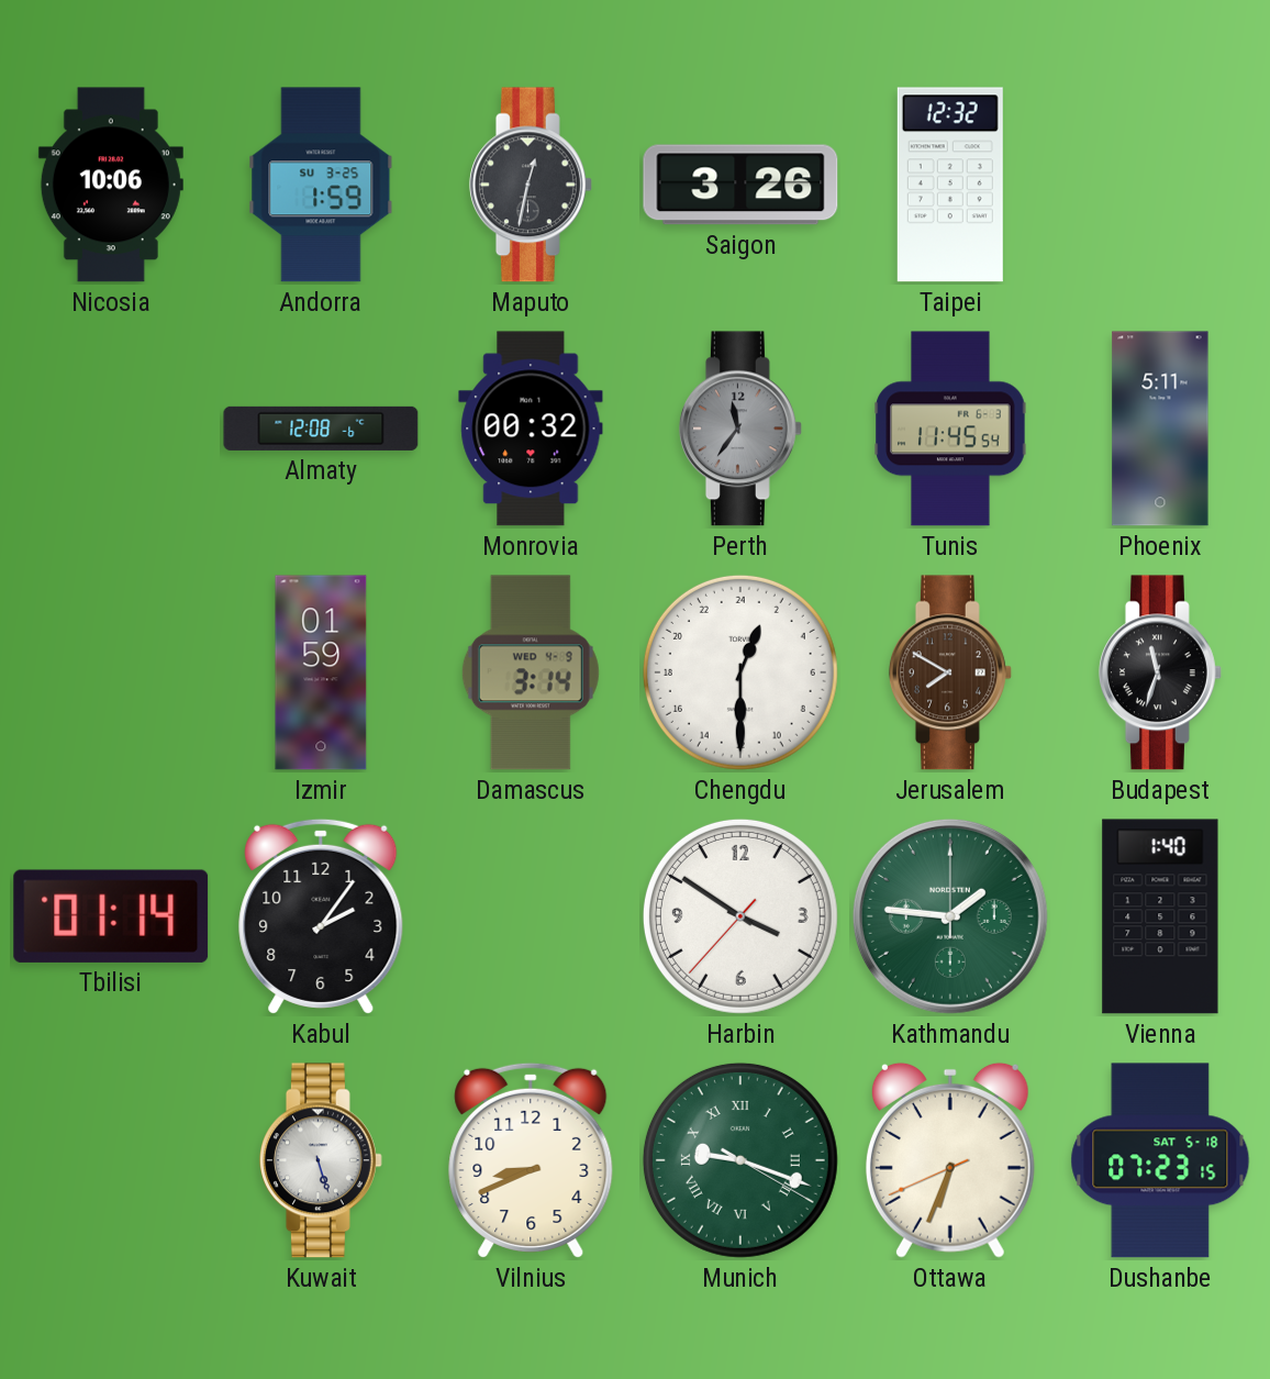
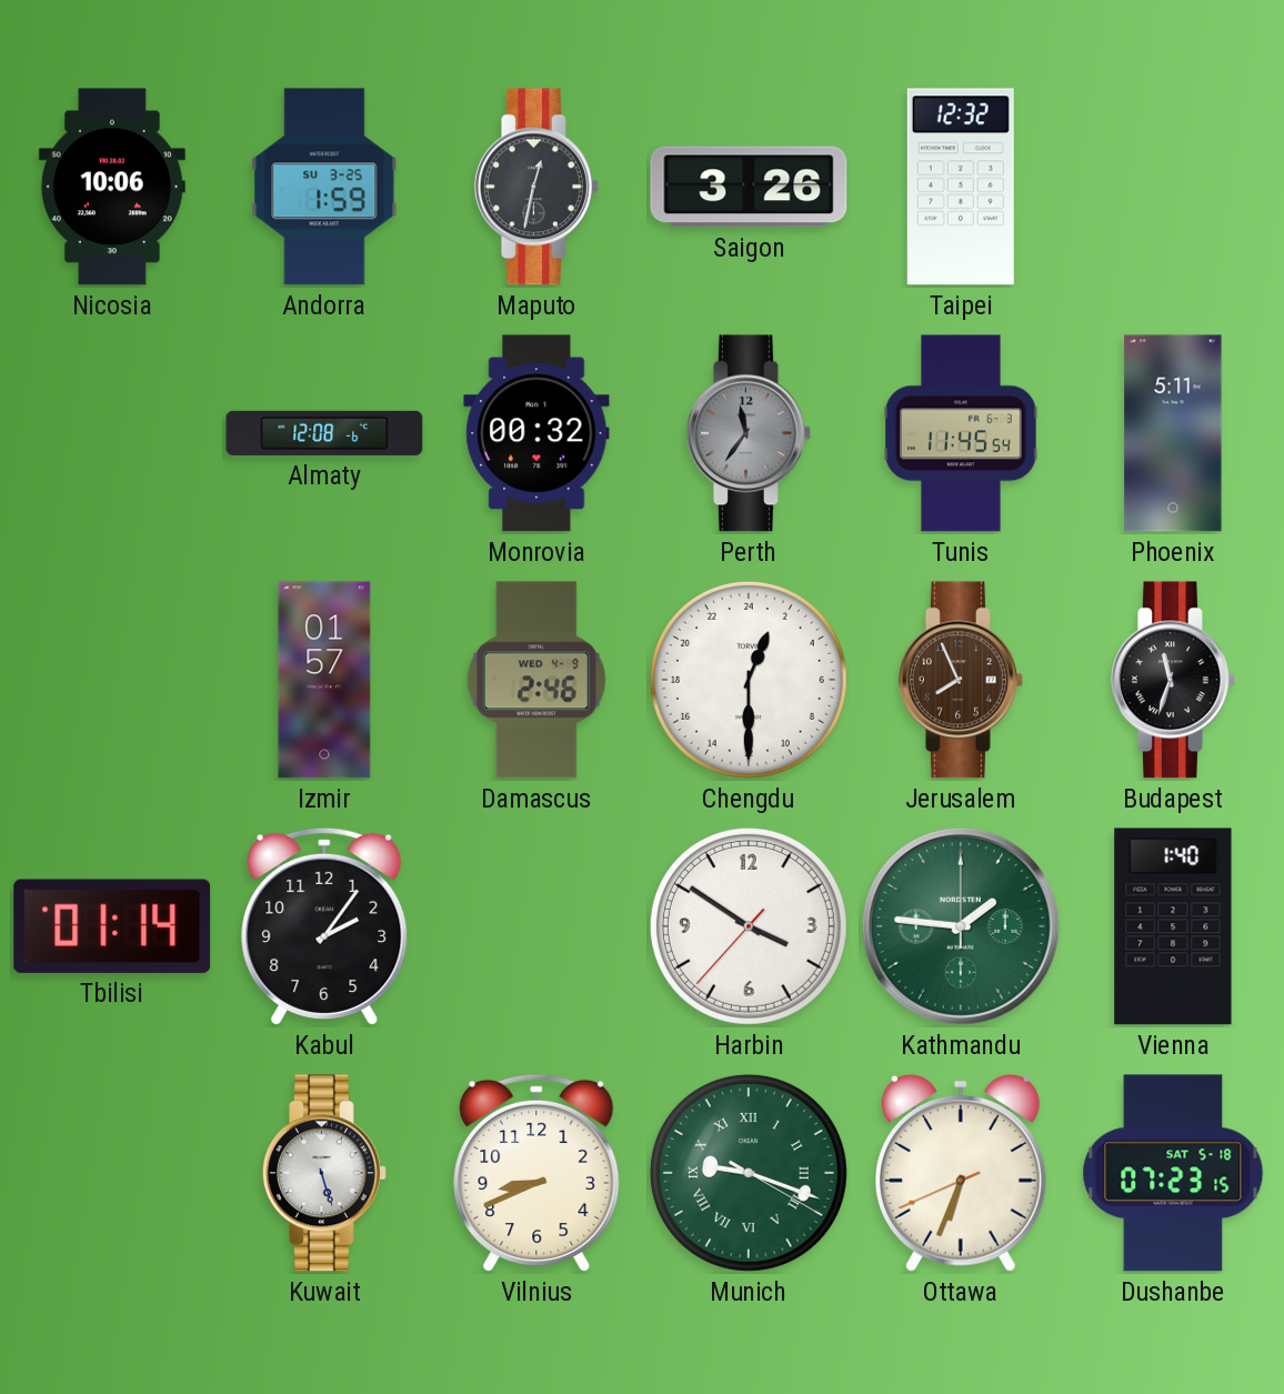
Izmir: 01:59 -> 01:57 (324, 680)
Damascus: 3:14 -> 2:46 (536, 680)
Jerusalem: 7:50 -> 7:56 (961, 680)
